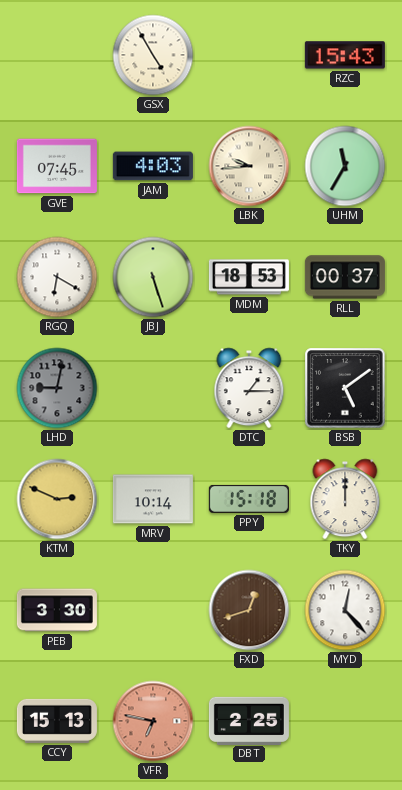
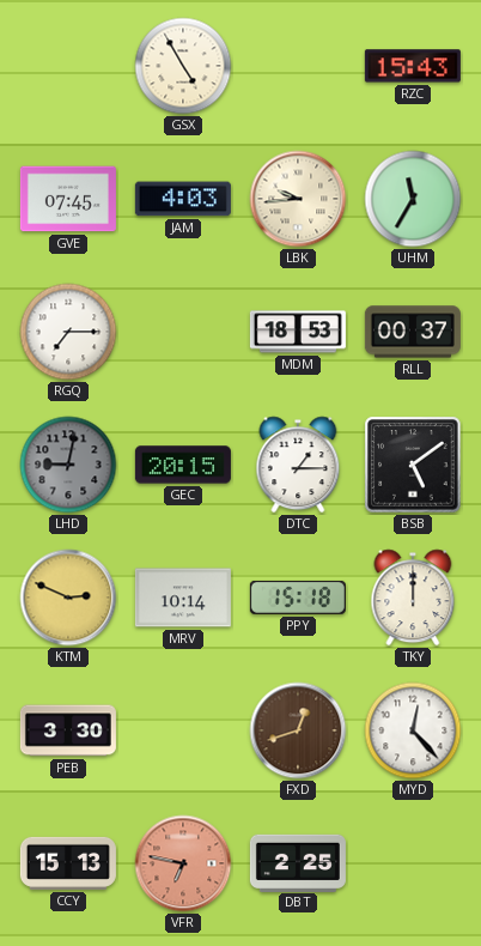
RGQ: 6:20 -> 7:15 (68, 332)
JBJ: 5:27 -> none (153, 277)
GEC: none -> 20:15 (183, 465)
